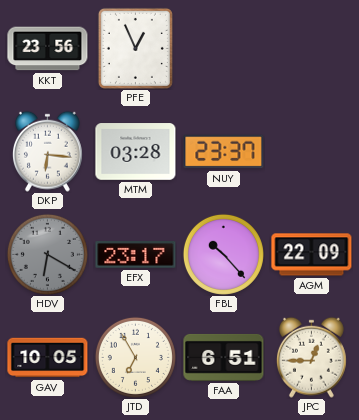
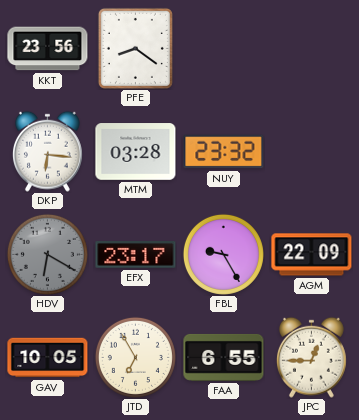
PFE: 12:56 -> 8:21 (135, 48)
NUY: 23:37 -> 23:32 (224, 152)
FBL: 10:23 -> 9:25 (223, 254)
FAA: 6:51 -> 6:55 (224, 357)
